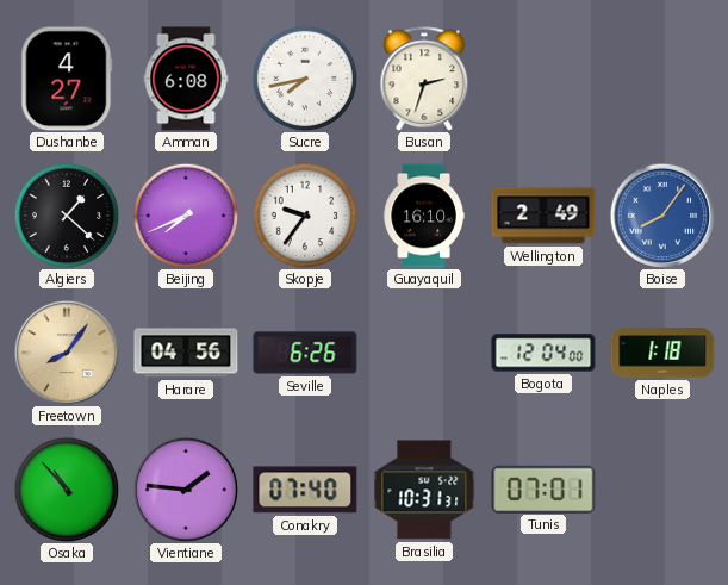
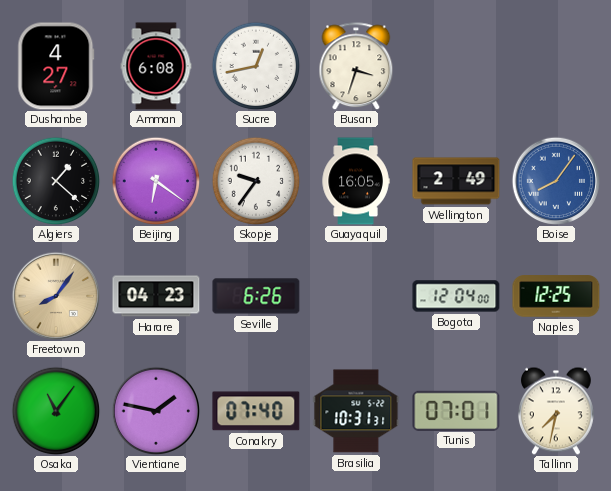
Sucre: 7:43 -> 12:43 (256, 66)
Busan: 2:33 -> 3:33 (356, 66)
Beijing: 7:41 -> 6:21 (156, 181)
Guayaquil: 16:10 -> 16:05 (356, 181)
Harare: 04:56 -> 04:23 (156, 296)
Naples: 1:18 -> 12:25 (556, 296)
Osaka: 10:53 -> 11:06 (56, 411)
Vientiane: 1:46 -> 1:47 (156, 411)
Tallinn: none -> 7:32 (556, 411)
